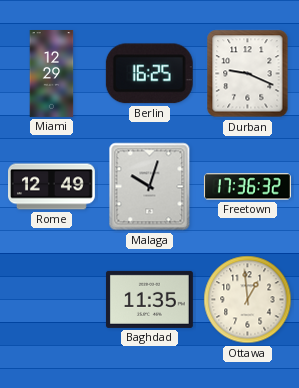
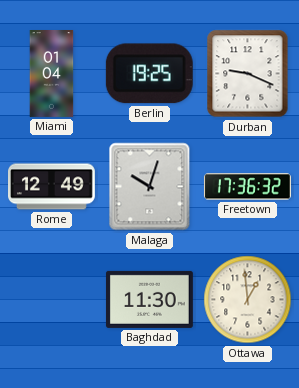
Miami: 12:29 -> 01:04 (52, 74)
Berlin: 16:25 -> 19:25 (149, 74)
Baghdad: 11:35 -> 11:30 (149, 299)
